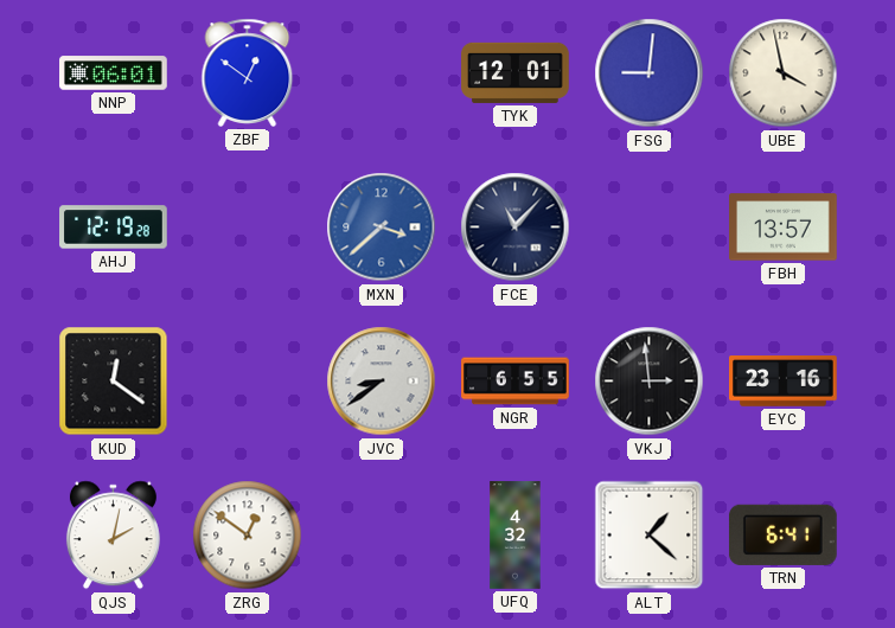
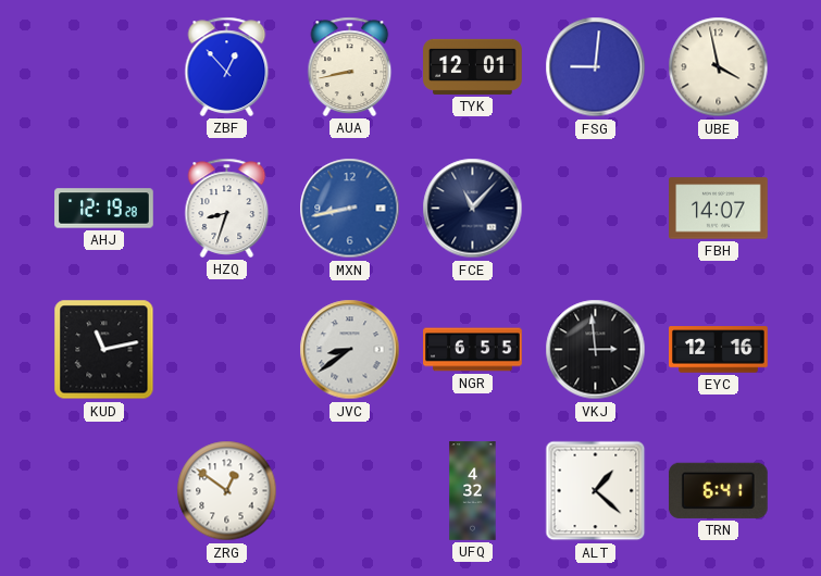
NNP: 06:01 -> none (114, 73)
ZBF: 12:51 -> 12:53 (227, 66)
AUA: none -> 8:43 (350, 66)
HZQ: none -> 8:33 (227, 208)
MXN: 3:38 -> 8:43 (350, 209)
FBH: 13:57 -> 14:07 (719, 209)
KUD: 12:21 -> 11:13 (104, 350)
EYC: 23:16 -> 12:16 (719, 350)
QJS: 2:02 -> none (113, 536)
